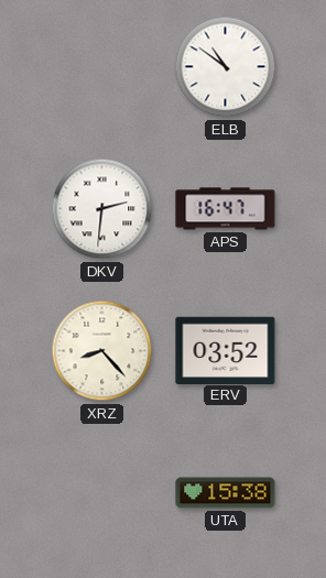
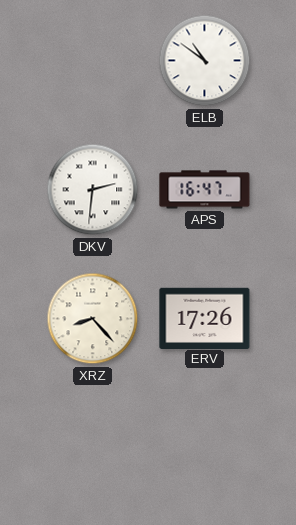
ERV: 03:52 -> 17:26 (205, 318)
UTA: 15:38 -> none (226, 493)
